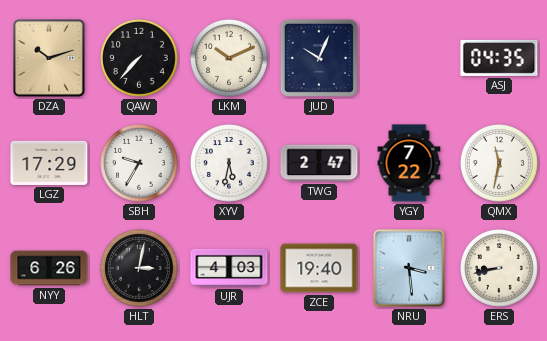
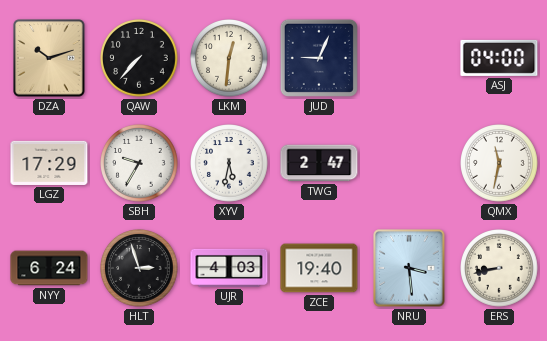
LKM: 10:11 -> 12:31 (229, 58)
JUD: 10:04 -> 9:04 (319, 58)
ASJ: 04:35 -> 04:00 (499, 58)
YGY: 7:22 -> none (409, 163)
NYY: 6:26 -> 6:24 (49, 268)
HLT: 3:02 -> 2:57 (139, 268)
